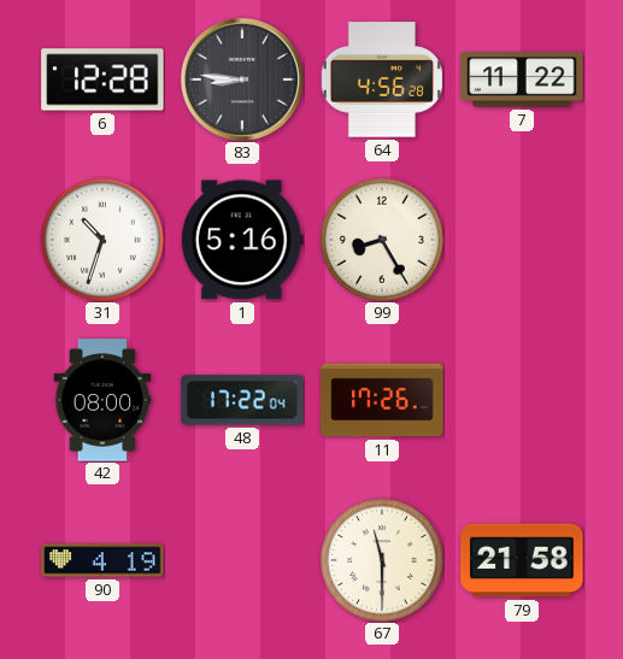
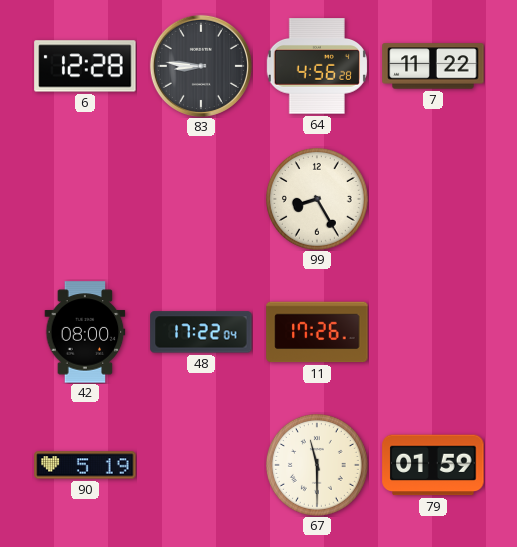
31: 10:33 -> none (102, 240)
1: 5:16 -> none (242, 240)
90: 4:19 -> 5:19 (85, 465)
79: 21:58 -> 01:59 (433, 465)
